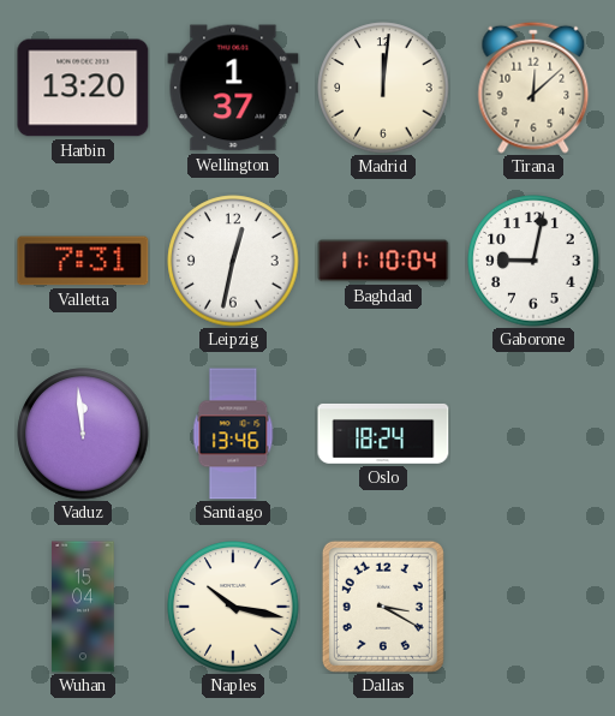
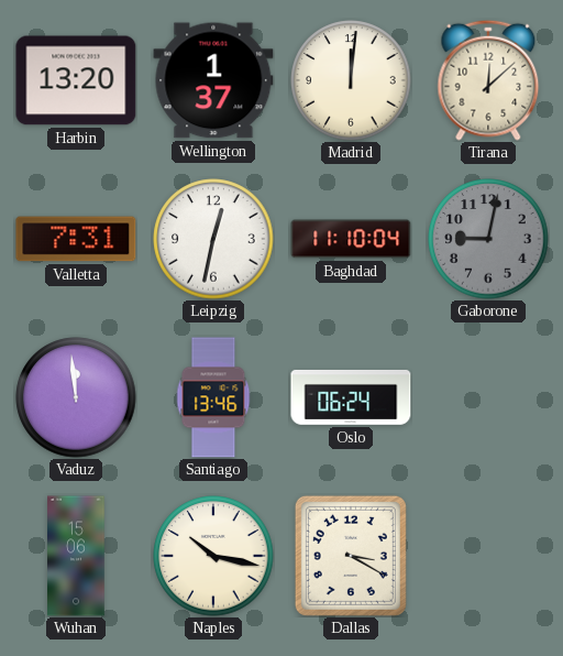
Gaborone dial: white -> grey (488, 239)
Oslo: 18:24 -> 06:24 (351, 397)
Wuhan: 15:04 -> 15:06 (76, 556)
